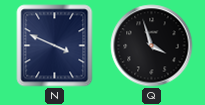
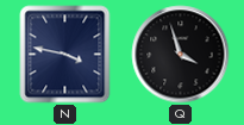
N: 3:49 -> 3:47 (65, 55)
